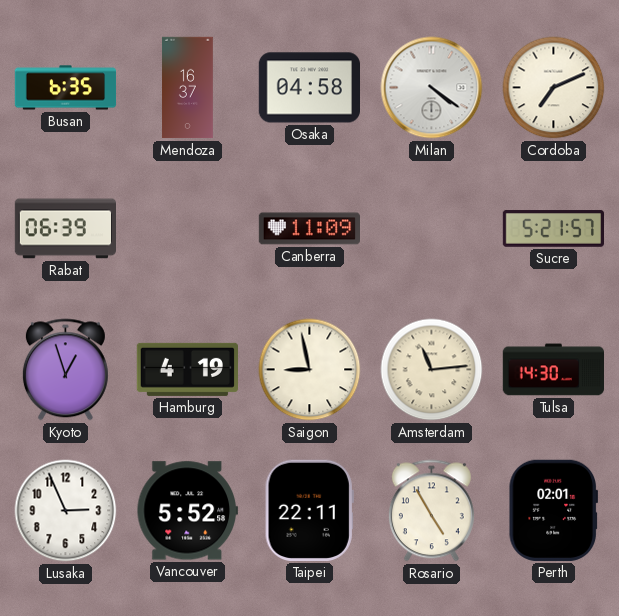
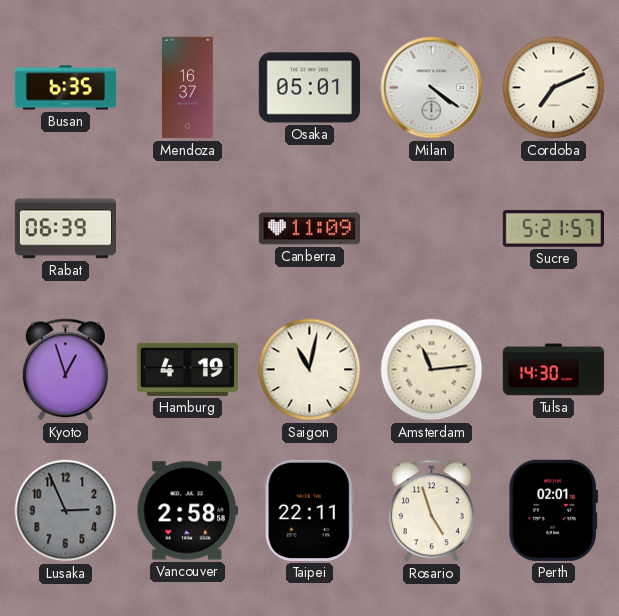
Osaka: 04:58 -> 05:01 (309, 88)
Saigon: 8:58 -> 11:02 (310, 370)
Lusaka dial: white -> grey (66, 511)
Vancouver: 5:52 -> 2:58 (187, 511)
Rosario: 4:55 -> 4:57 (431, 511)
